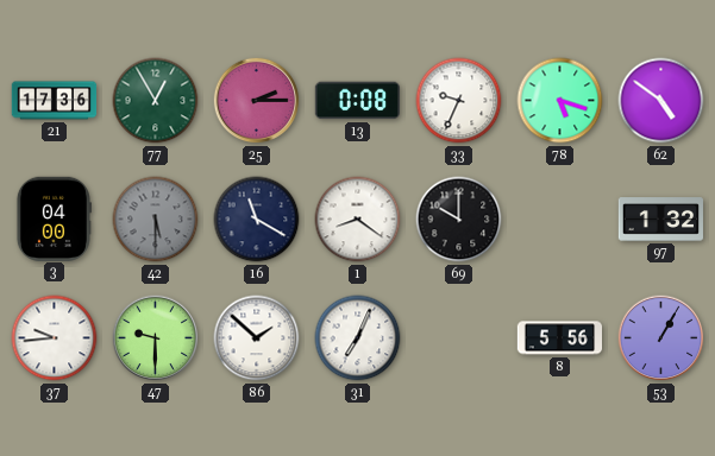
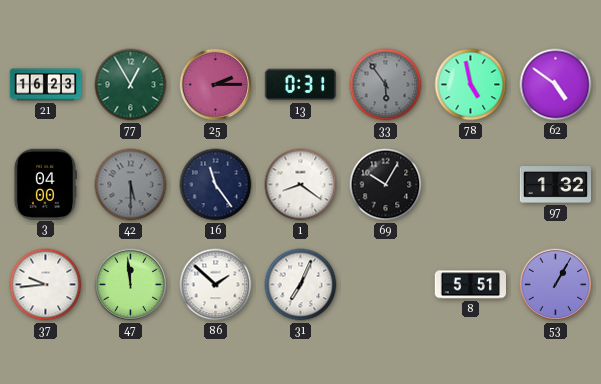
21: 17:36 -> 16:23 (46, 85)
13: 0:08 -> 0:31 (300, 85)
33: 9:34 -> 5:54 (386, 85)
33 dial: white -> grey (386, 85)
78: 5:18 -> 4:58 (471, 85)
16: 11:20 -> 11:24 (216, 185)
69: 10:00 -> 10:05 (386, 185)
47: 9:30 -> 11:59 (131, 285)
8: 5:56 -> 5:51 (471, 285)
